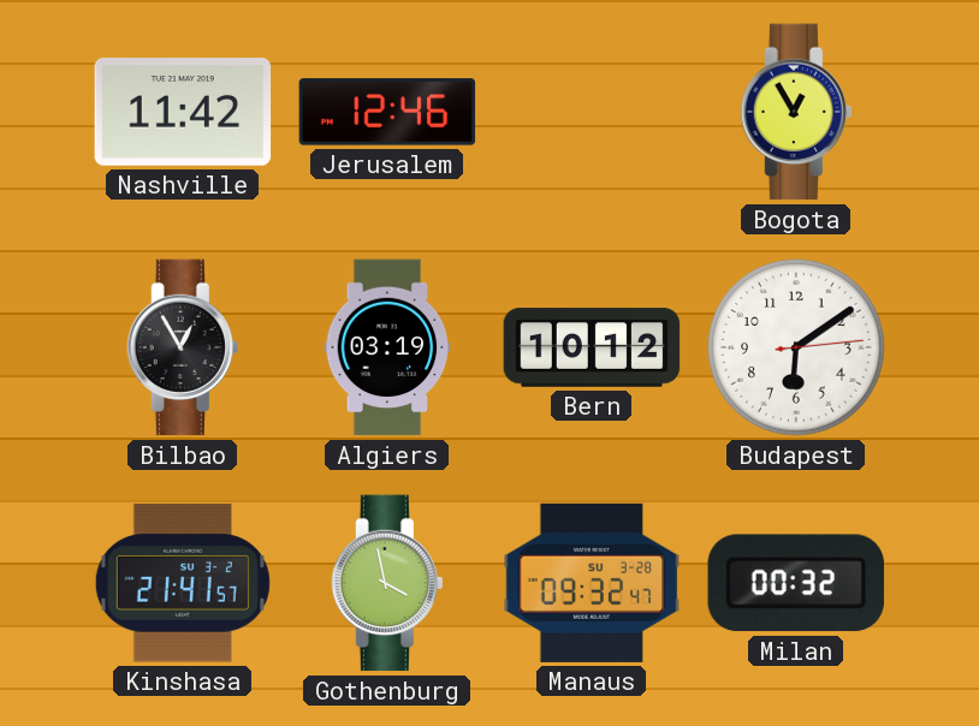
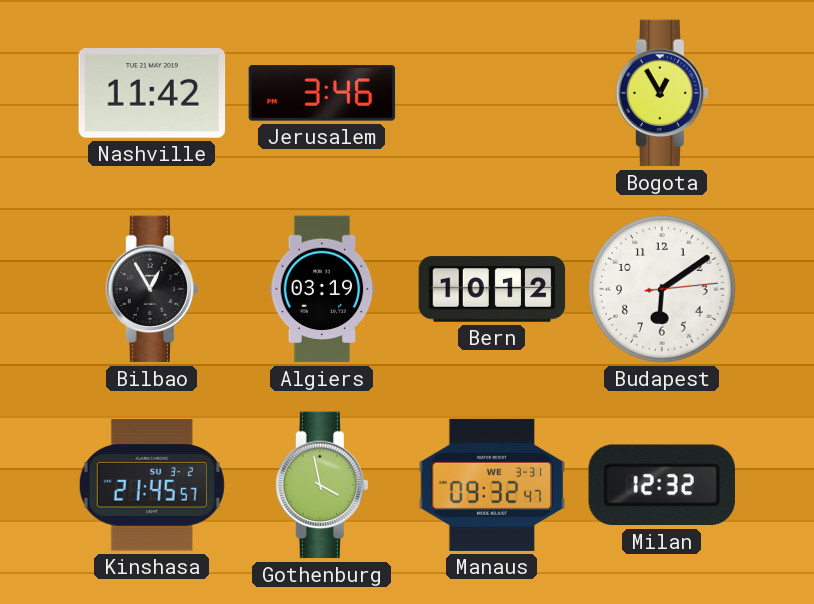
Jerusalem: 12:46 -> 3:46 (322, 93)
Kinshasa: 21:41 -> 21:45 (152, 485)
Manaus date: SU 3-28 -> WE 3-31 (492, 485)
Milan: 00:32 -> 12:32 (662, 485)
